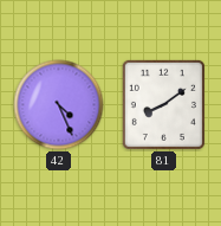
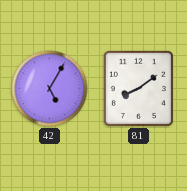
42: 4:26 -> 5:05 (50, 89)
